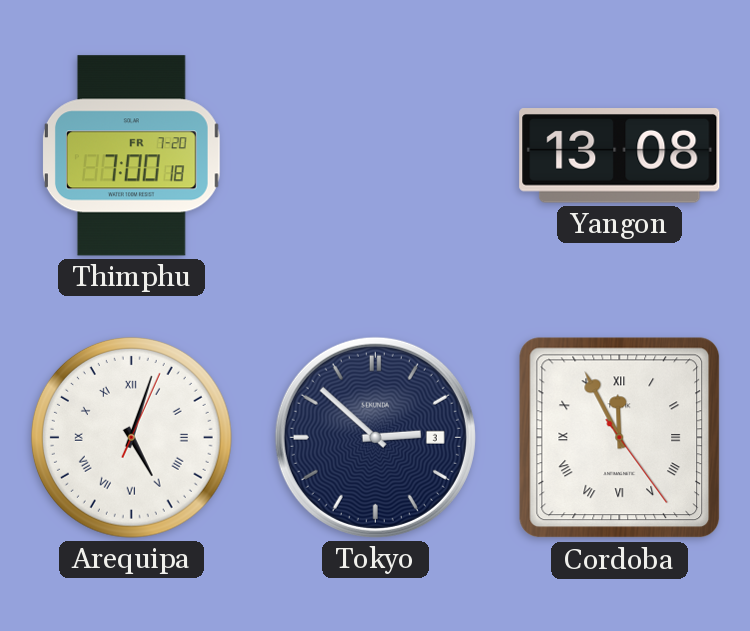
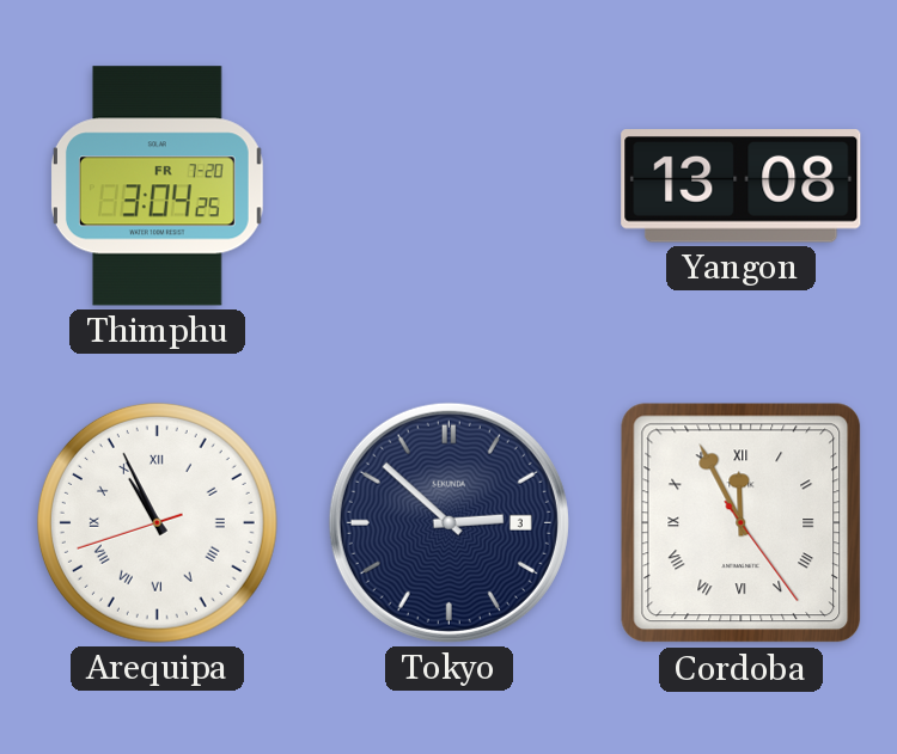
Thimphu: 7:00 -> 3:04 (157, 186)
Arequipa: 5:03 -> 10:55 (157, 522)
